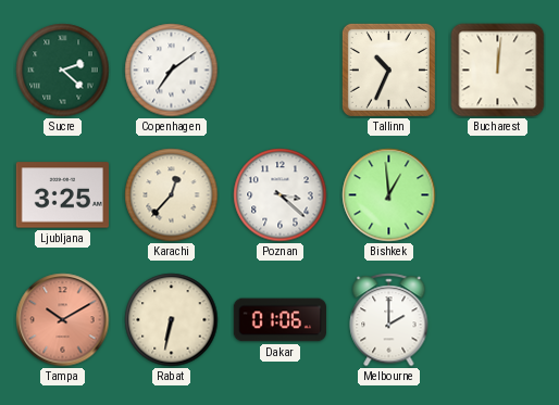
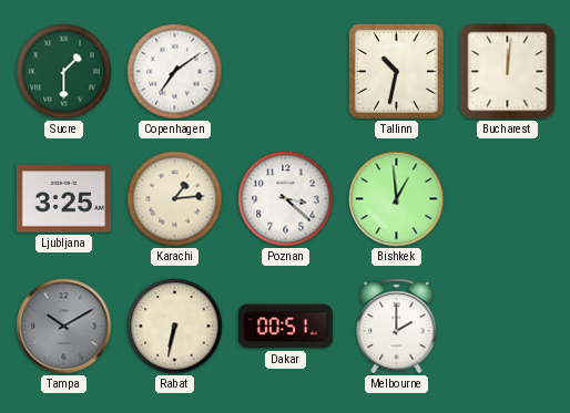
Sucre: 2:22 -> 1:30 (64, 72)
Tallinn: 10:34 -> 10:32 (396, 71)
Karachi: 12:37 -> 1:14 (175, 199)
Tampa dial: salmon -> grey (64, 327)
Dakar: 01:06 -> 00:51 (285, 327)
